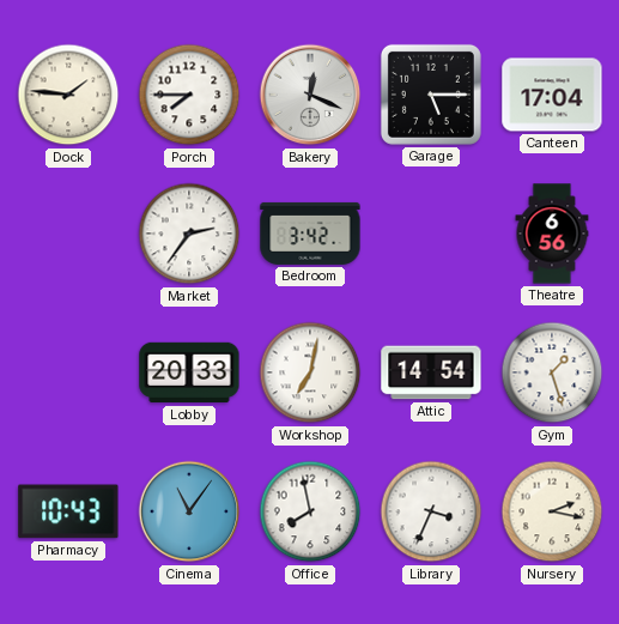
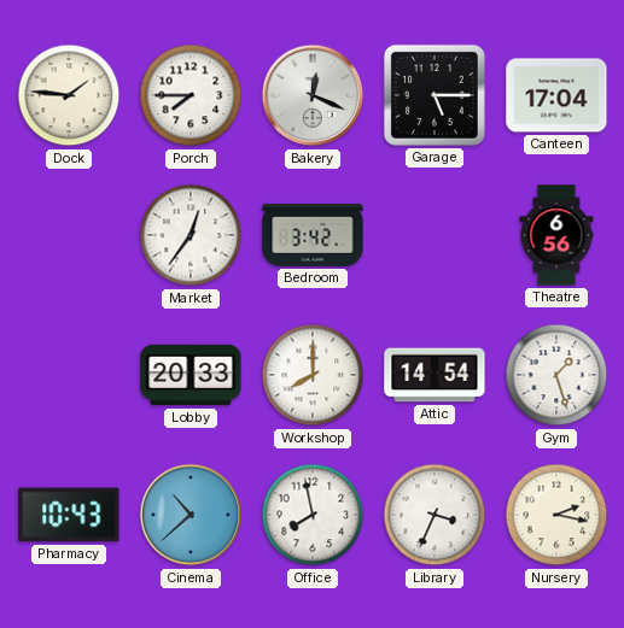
Market: 2:36 -> 12:36 (191, 235)
Workshop: 7:02 -> 8:00 (313, 375)
Cinema: 11:06 -> 10:38 (191, 515)
